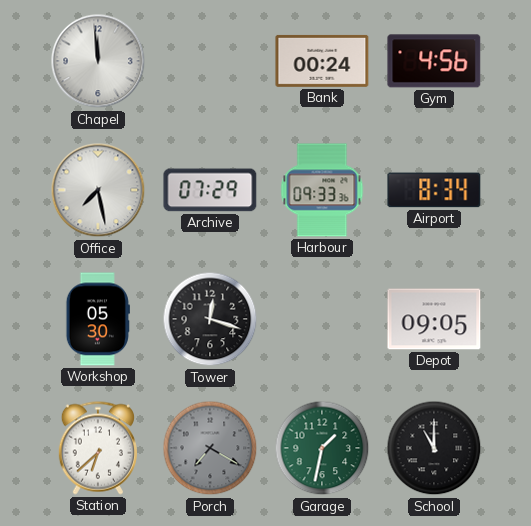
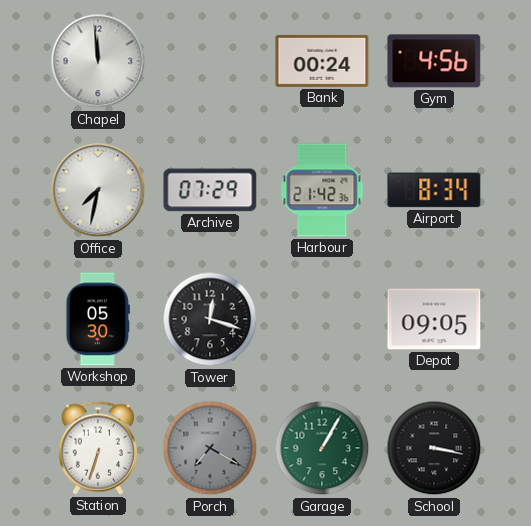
Office: 7:28 -> 7:32 (98, 190)
Harbour: 09:33 -> 21:42 (322, 190)
Station: 6:38 -> 6:33 (98, 448)
Garage: 1:32 -> 1:05 (322, 448)
School: 11:00 -> 3:17 (434, 448)
